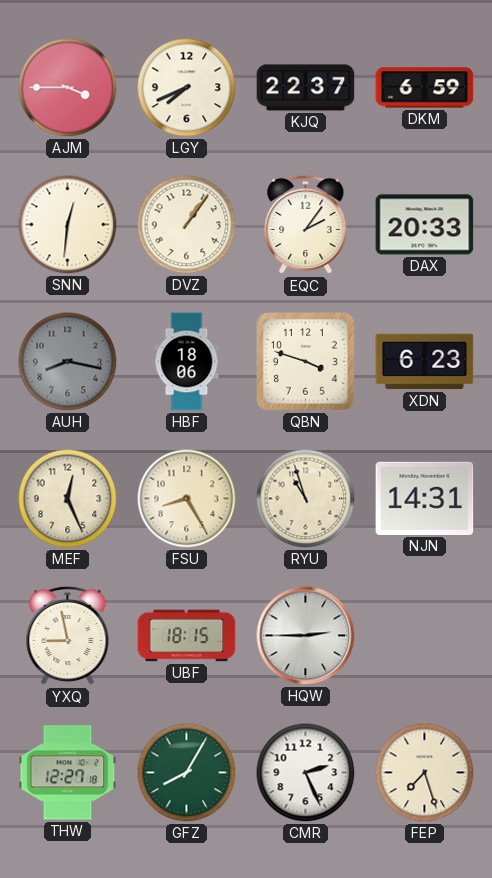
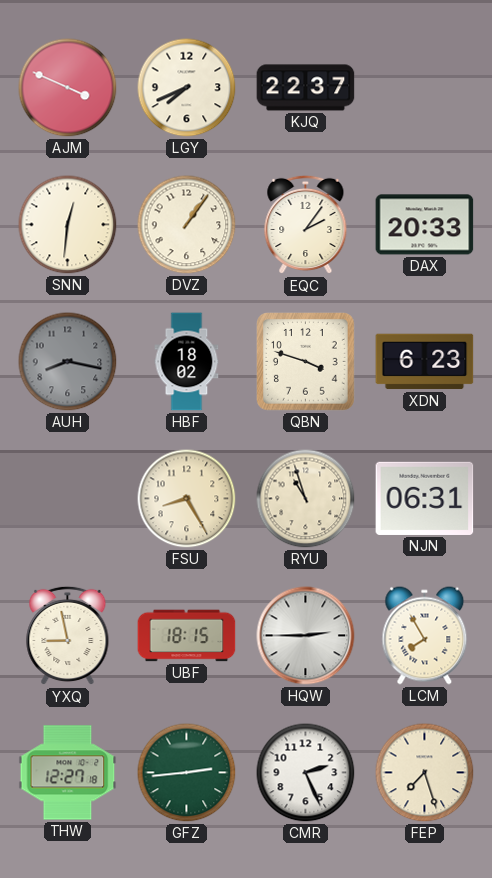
AJM: 3:45 -> 3:49 (68, 88)
DKM: 6:59 -> none (425, 88)
HBF: 18:06 -> 18:02 (187, 362)
MEF: 12:26 -> none (68, 499)
NJN: 14:31 -> 06:31 (425, 498)
LCM: none -> 7:55 (425, 636)
GFZ: 8:05 -> 2:44 (187, 773)
